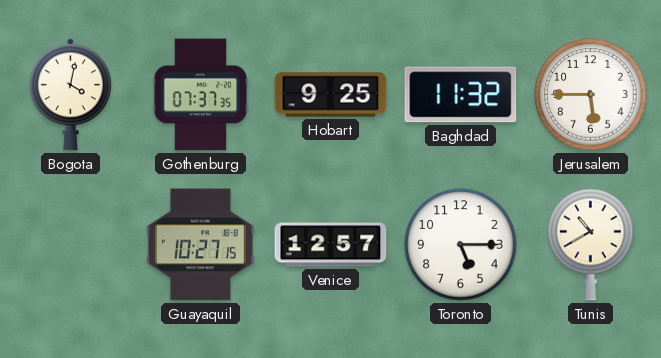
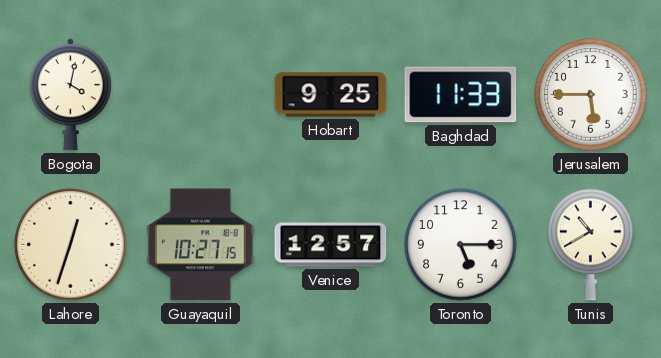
Gothenburg: 07:37 -> none (201, 95)
Baghdad: 11:32 -> 11:33 (461, 95)
Lahore: none -> 12:33 (71, 245)
